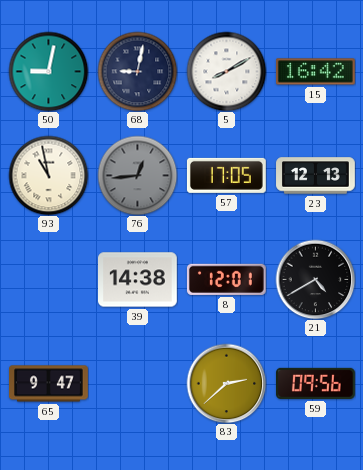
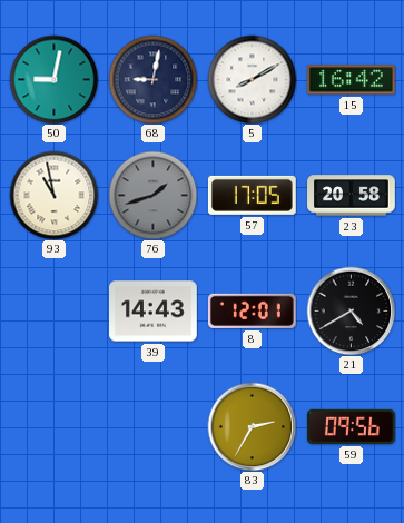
76: 12:44 -> 1:42 (152, 195)
23: 12:13 -> 20:58 (352, 196)
39: 14:38 -> 14:43 (154, 312)
65: 9:47 -> none (49, 384)
83: 2:38 -> 2:35 (252, 426)
